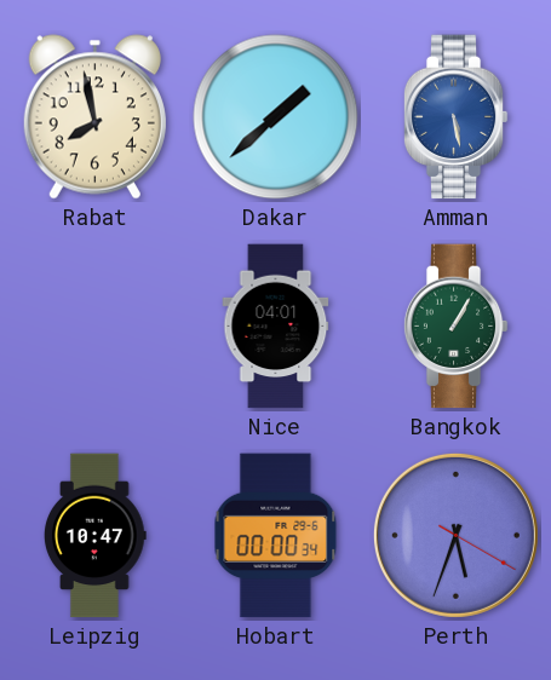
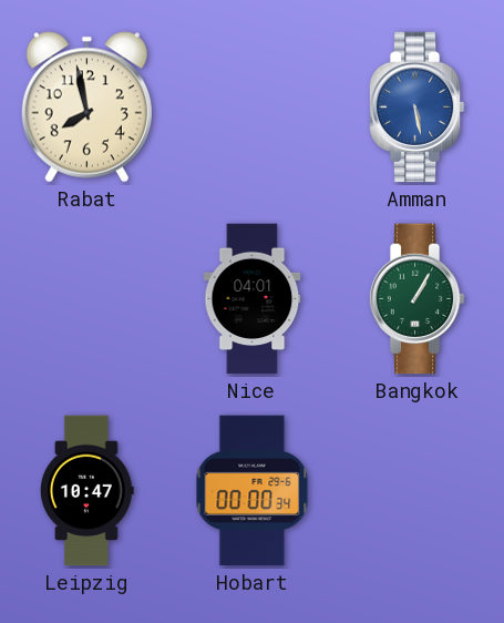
Dakar: 1:38 -> none (276, 117)
Perth: 5:33 -> none (455, 535)
